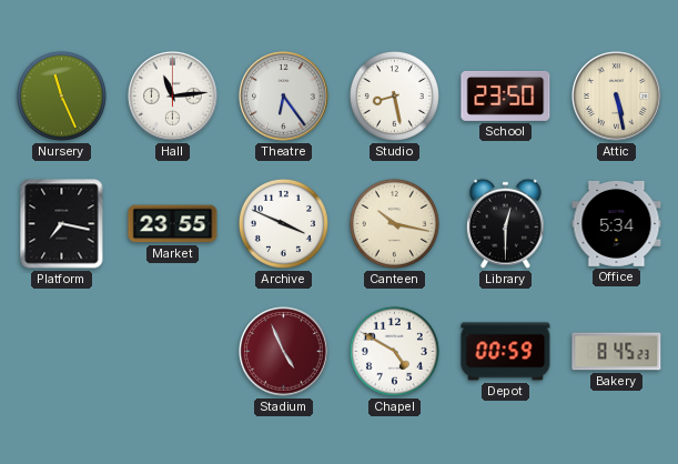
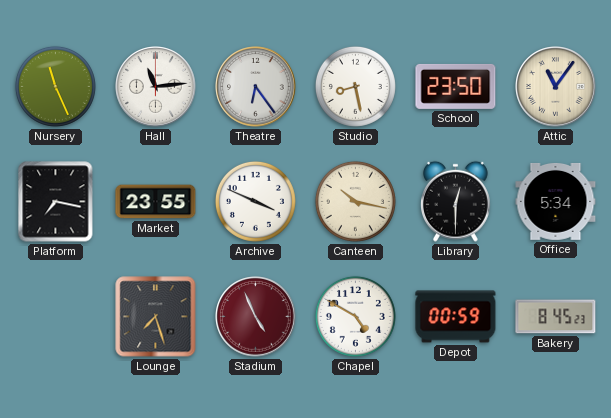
Attic: 5:28 -> 11:06 (556, 87)
Lounge: none -> 7:27 (156, 317)
